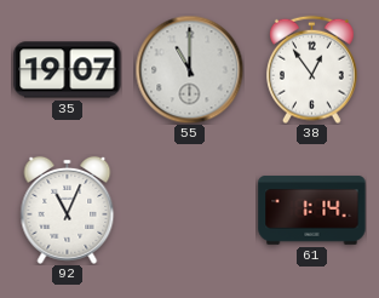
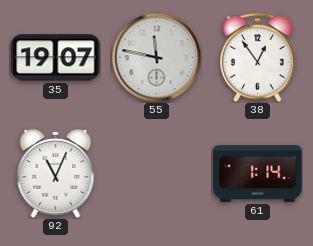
55: 11:00 -> 11:47 (156, 57)
